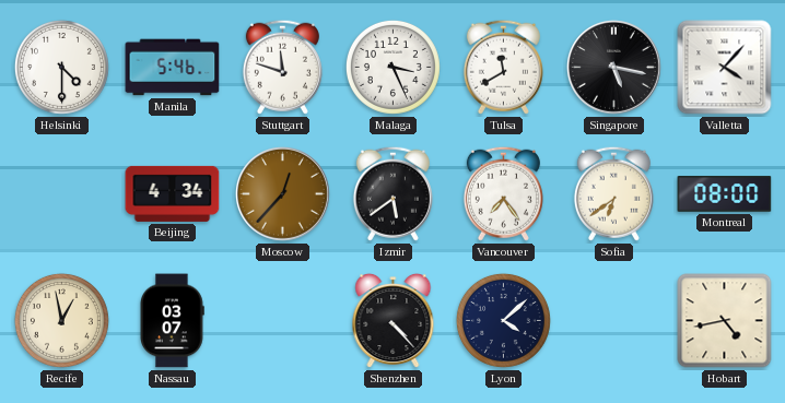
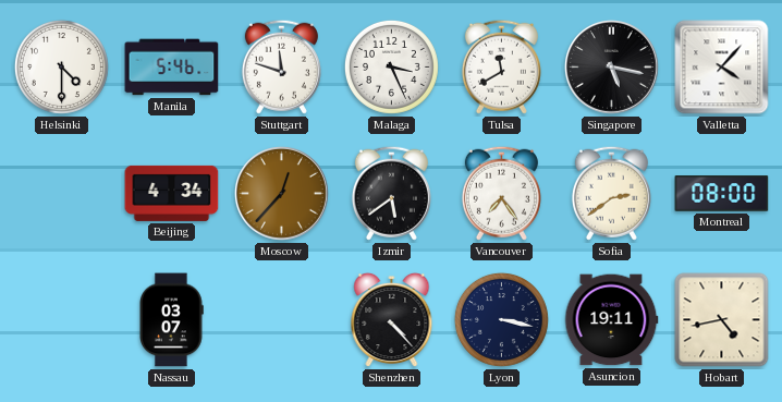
Sofia: 6:39 -> 2:39 (611, 193)
Recife: 12:58 -> none (61, 320)
Lyon: 4:08 -> 3:17 (501, 319)
Asuncion: none -> 19:11 (611, 320)
